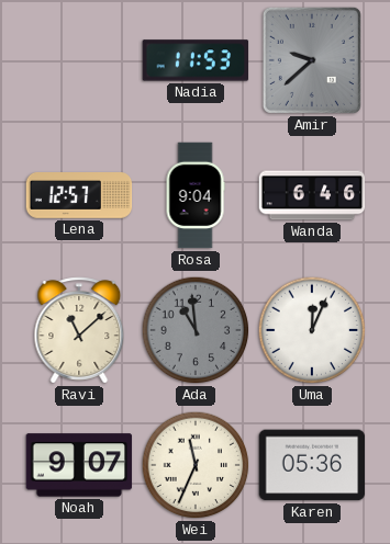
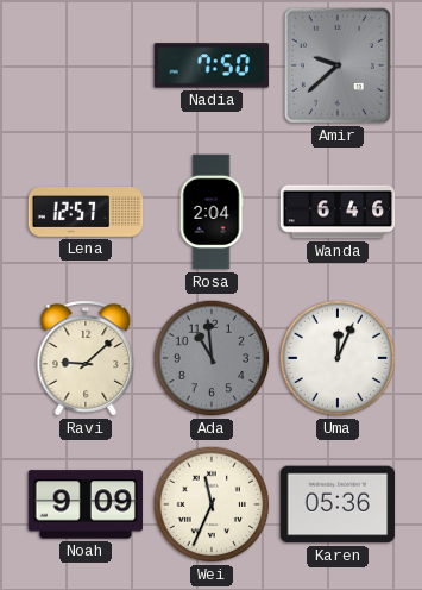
Nadia: 11:53 -> 7:50 (212, 65)
Rosa: 9:04 -> 2:04 (212, 212)
Ravi: 11:08 -> 9:08 (86, 358)
Noah: 9:07 -> 9:09 (86, 504)
